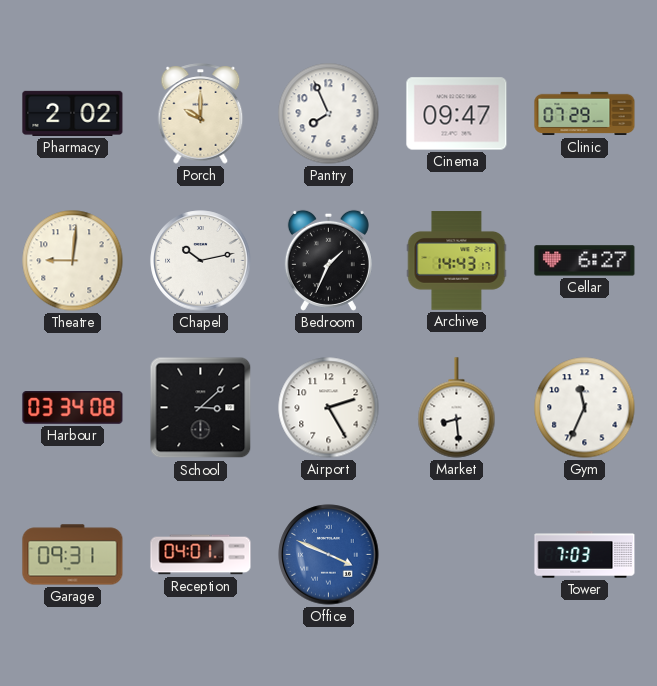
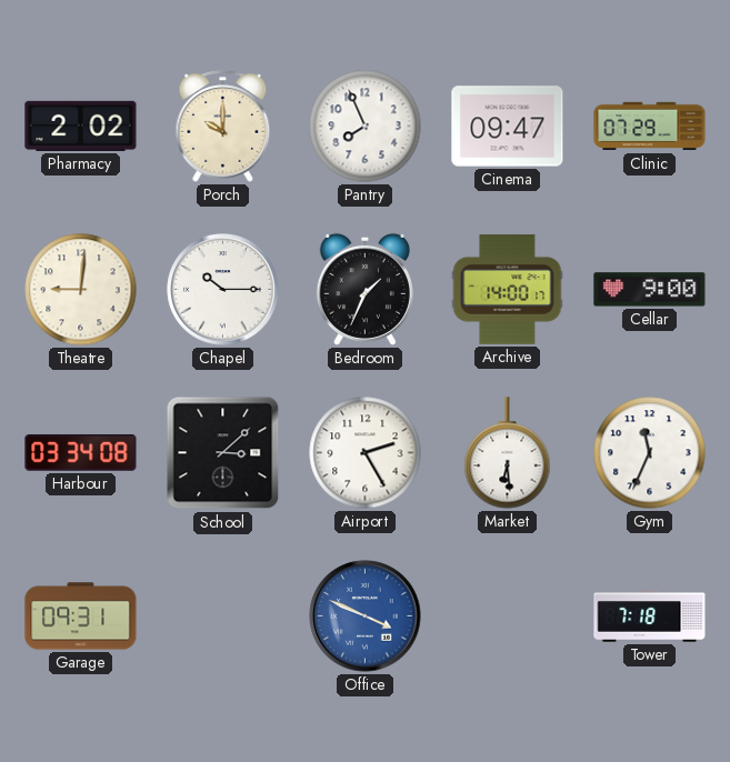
Chapel: 10:13 -> 10:15 (223, 290)
Archive: 14:43 -> 14:00 (508, 290)
Cellar: 6:27 -> 9:00 (650, 290)
Market: 8:29 -> 6:29 (508, 453)
Reception: 04:01 -> none (201, 555)
Tower: 7:03 -> 7:18 (650, 616)
